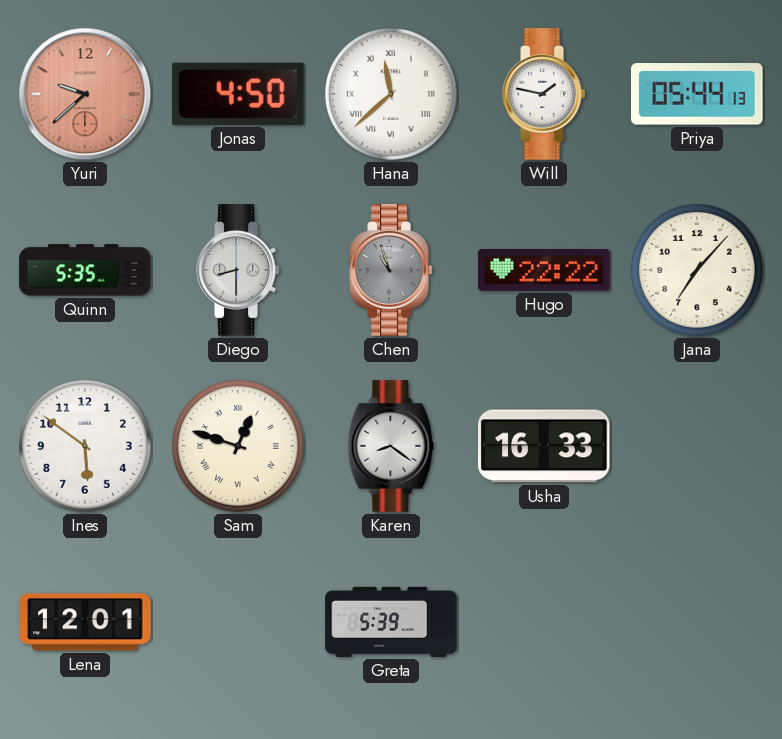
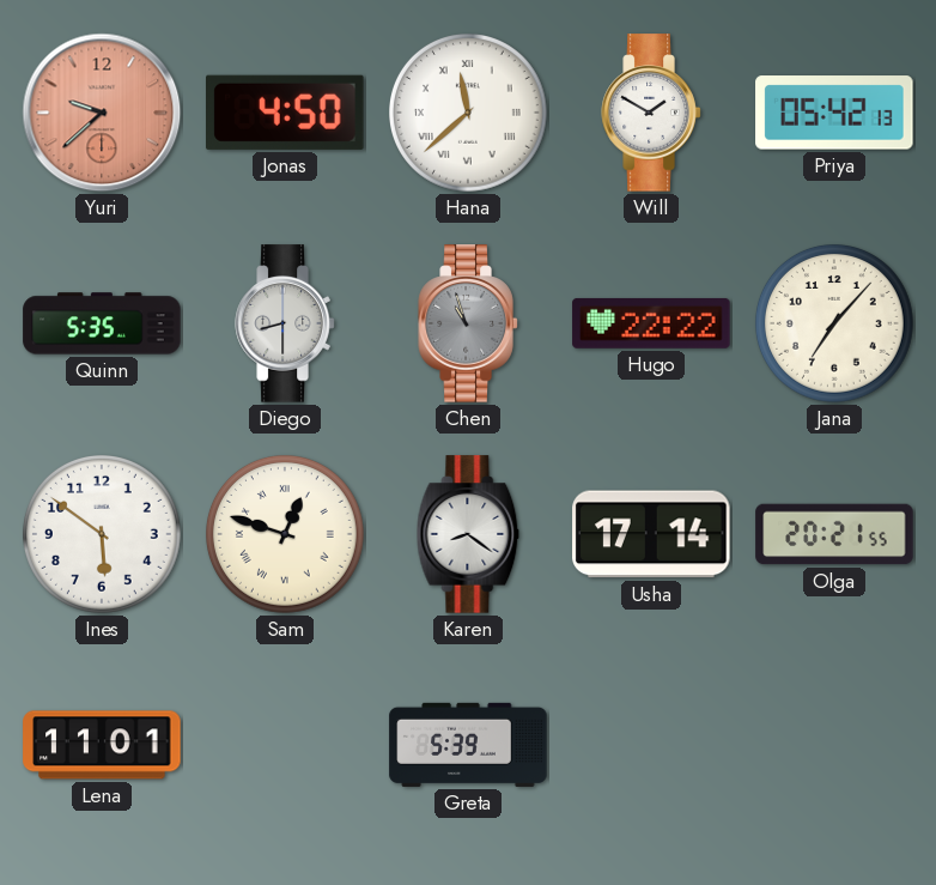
Will: 1:47 -> 1:50 (651, 113)
Priya: 05:44 -> 05:42 (834, 113)
Usha: 16:33 -> 17:14 (651, 534)
Olga: none -> 20:21 (834, 534)
Lena: 12:01 -> 11:01 (102, 745)
